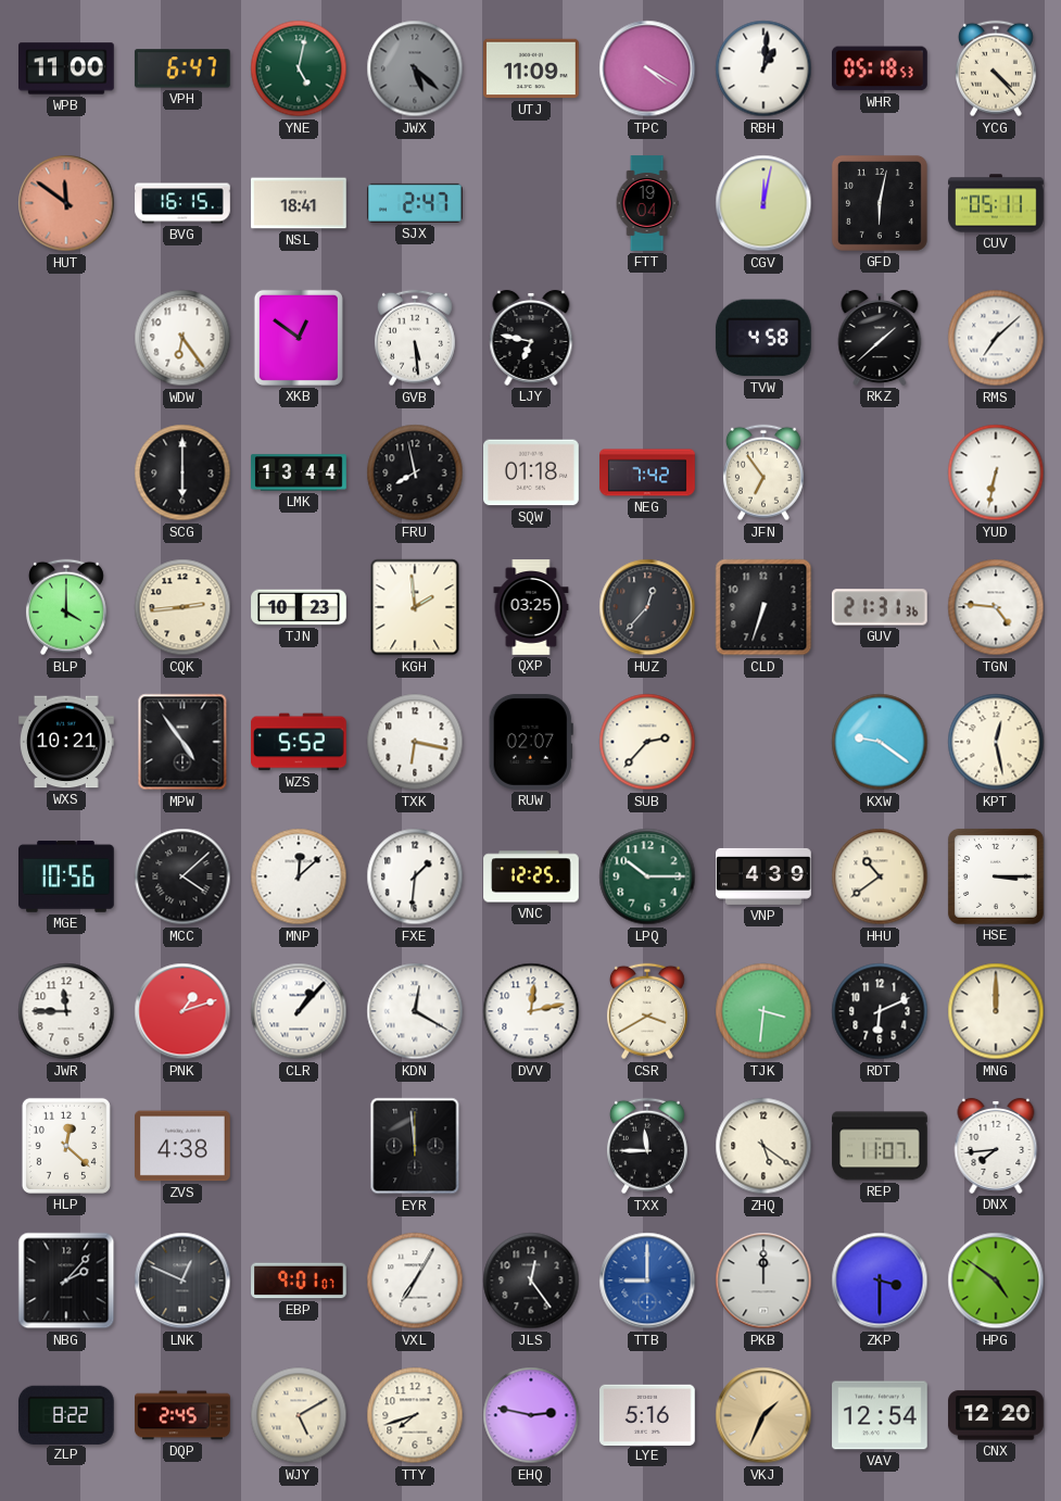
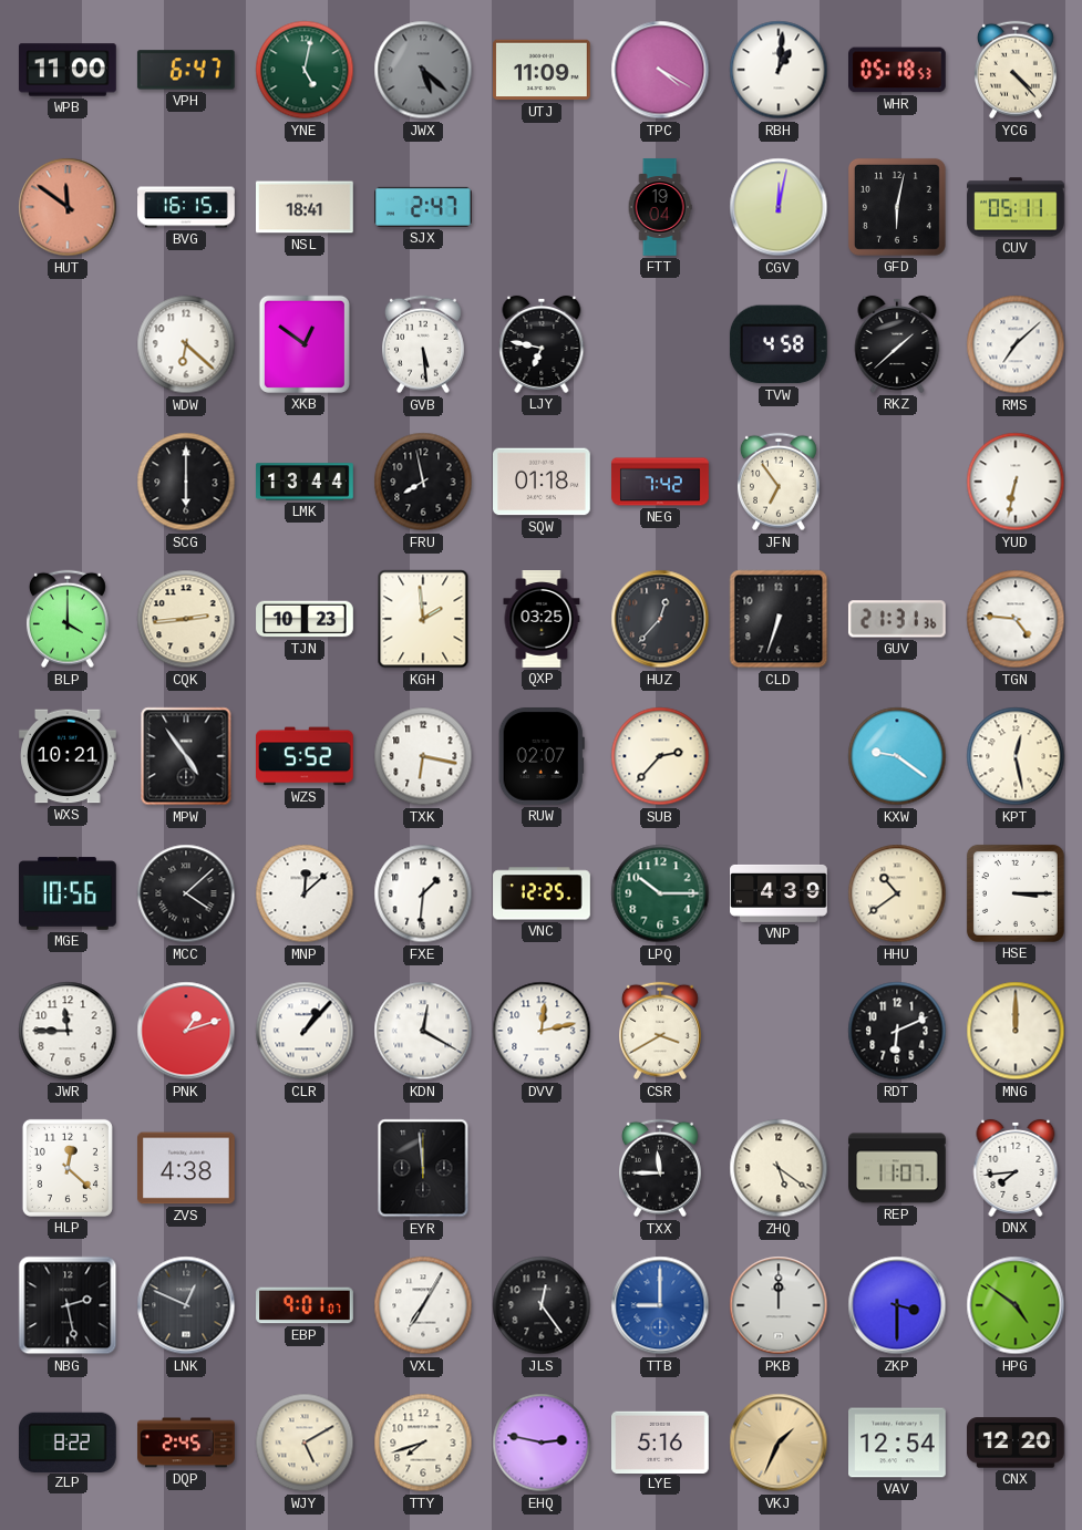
WDW: 6:24 -> 6:22 (186, 344)
TJK: 3:31 -> none (763, 1011)
NBG: 2:07 -> 2:28 (68, 1305)
